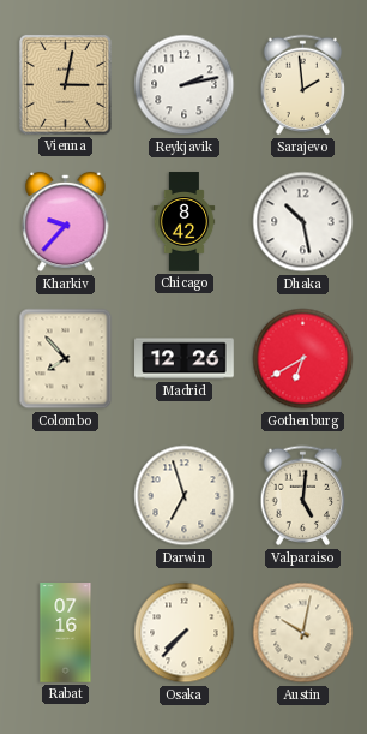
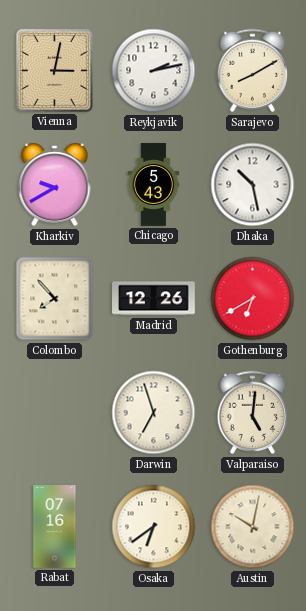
Sarajevo: 1:59 -> 8:10 (253, 71)
Kharkiv: 9:37 -> 9:40 (55, 185)
Chicago: 8:42 -> 5:43 (154, 185)
Osaka: 7:37 -> 6:39 (154, 527)
